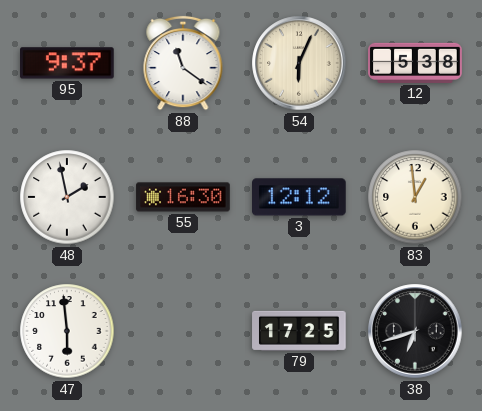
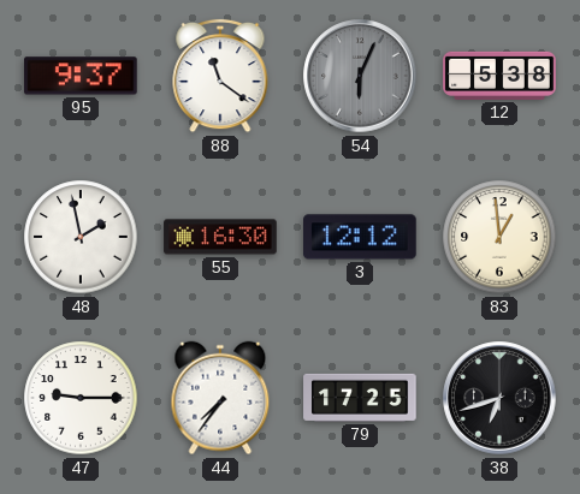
54 dial: cream -> grey (360, 76)
47: 5:59 -> 9:15 (81, 398)
44: none -> 7:36 (220, 398)
